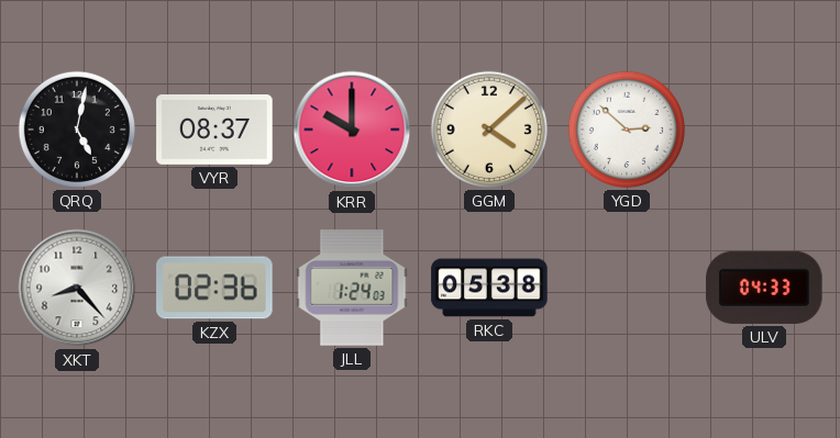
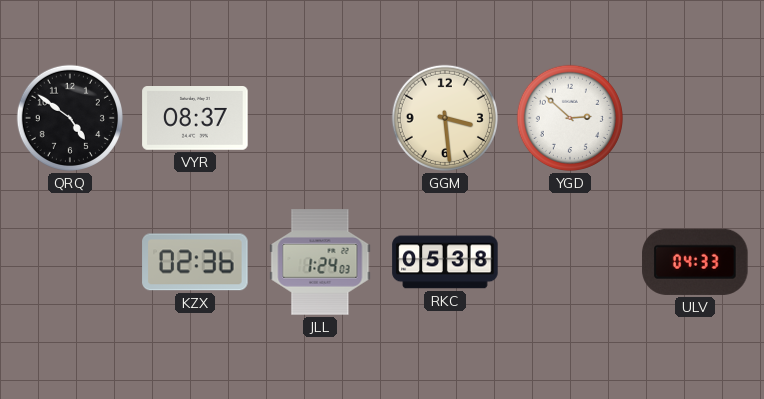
QRQ: 5:02 -> 4:51 (70, 118)
KRR: 10:00 -> none (352, 130)
GGM: 4:08 -> 3:29 (445, 118)
XKT: 8:23 -> none (77, 288)
